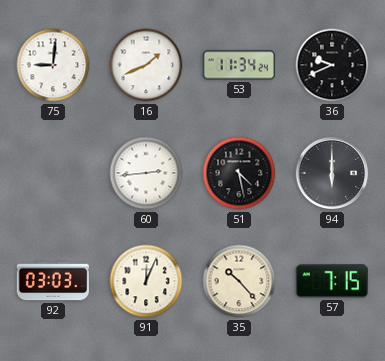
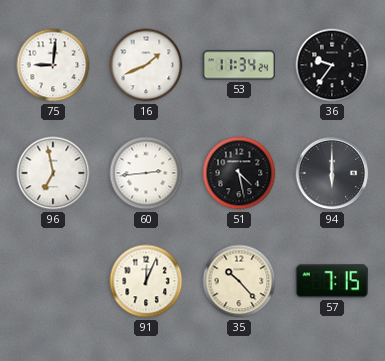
36: 9:41 -> 9:36 (332, 65)
96: none -> 6:58 (53, 173)
92: 03:03 -> none (52, 281)
